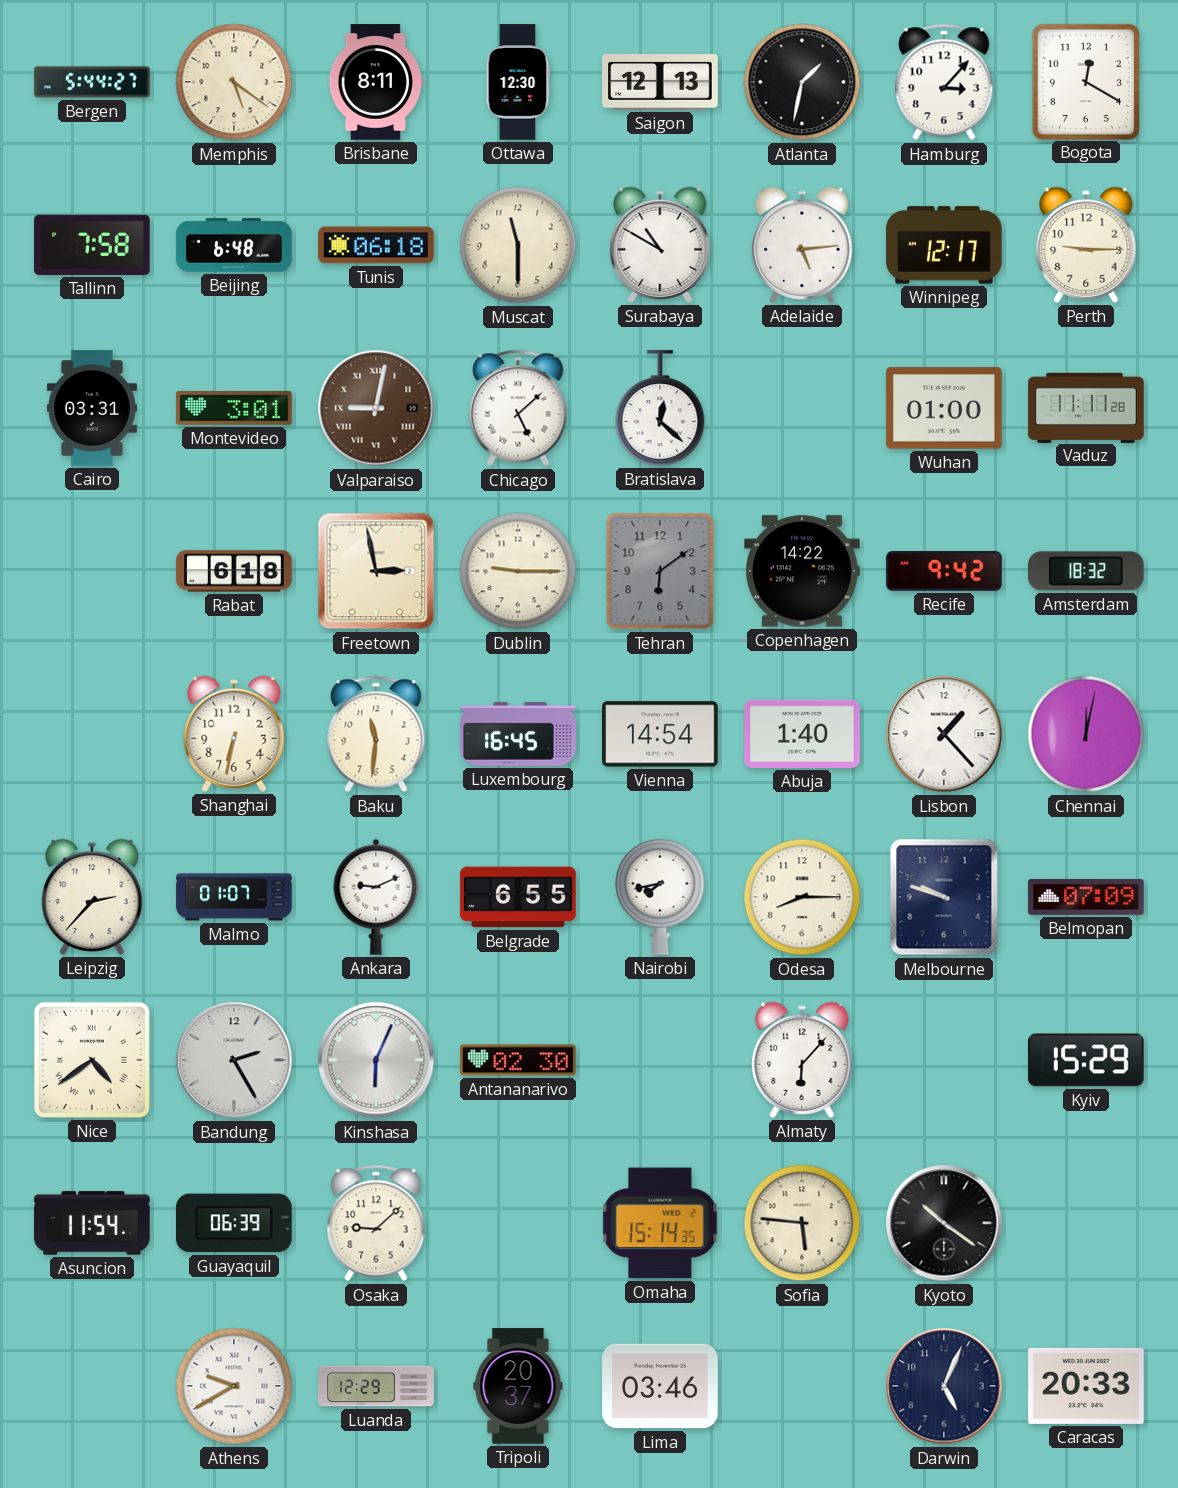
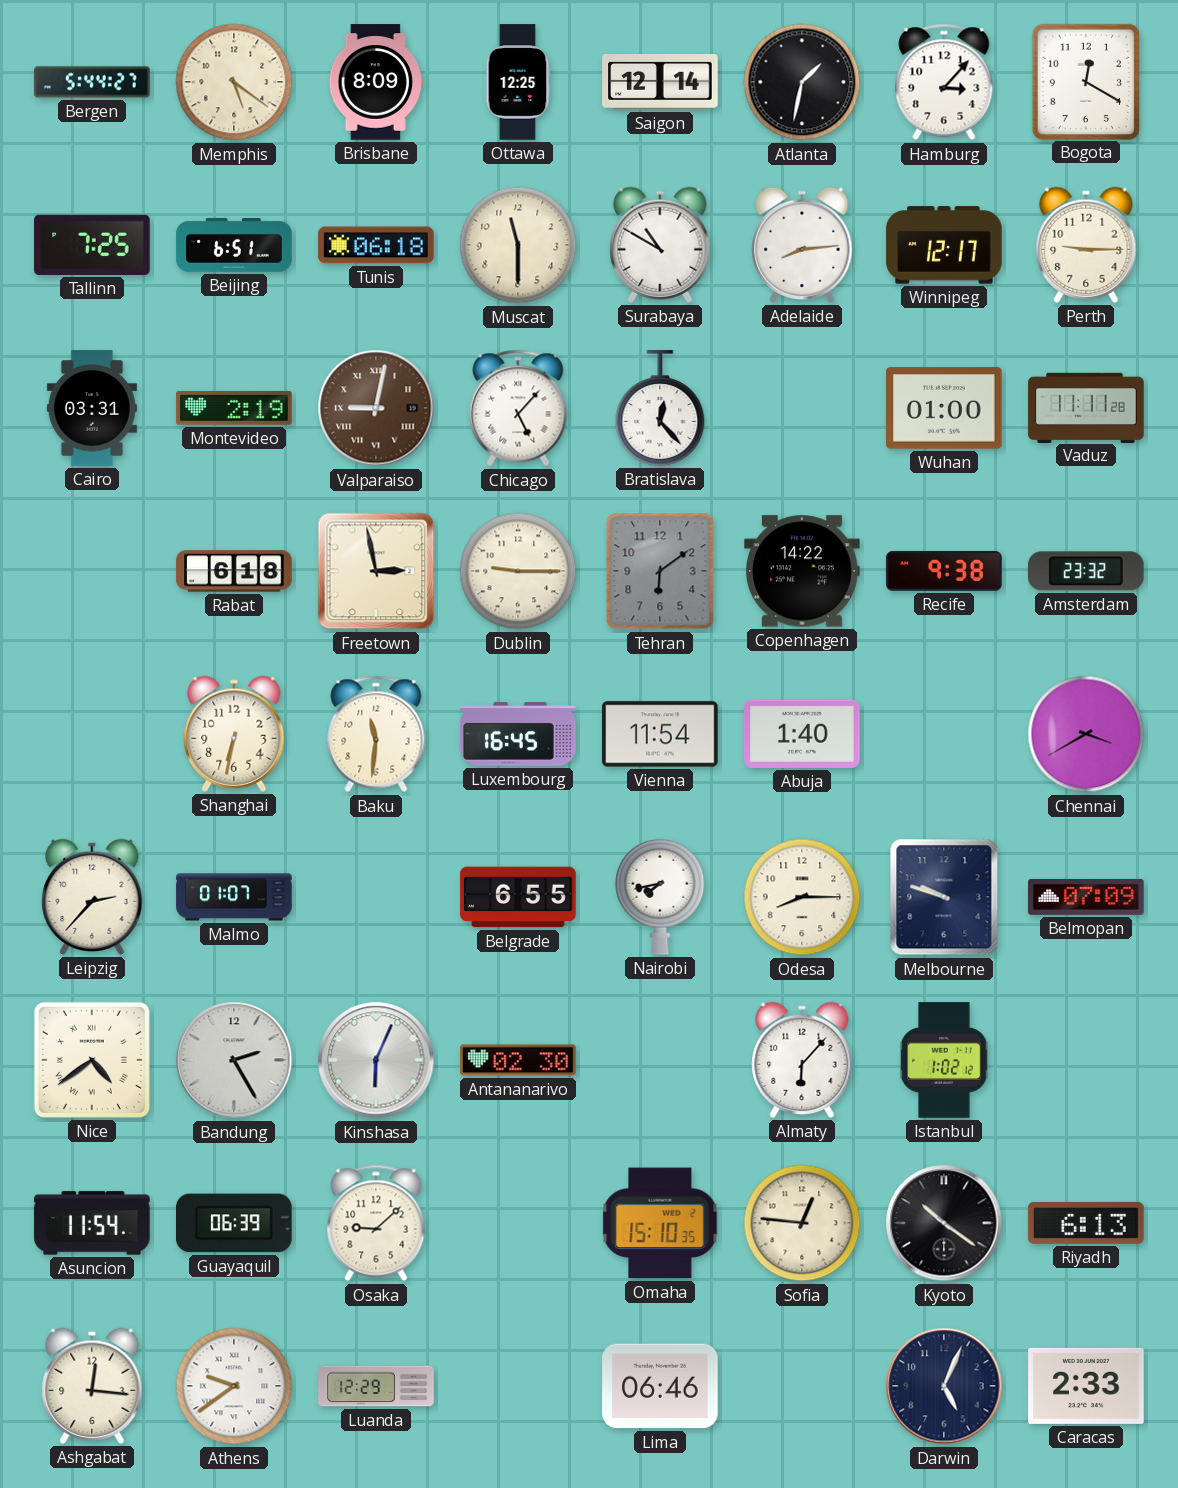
Brisbane: 8:11 -> 8:09 (376, 82)
Ottawa: 12:30 -> 12:25 (518, 82)
Saigon: 12:13 -> 12:14 (660, 83)
Tallinn: 7:58 -> 7:25 (92, 245)
Beijing: 6:48 -> 6:51 (234, 245)
Adelaide: 5:14 -> 8:14 (802, 245)
Montevideo: 3:01 -> 2:19 (234, 409)
Chicago: 5:08 -> 5:07 (518, 408)
Bratislava: 12:22 -> 12:23 (660, 408)
Recife: 9:42 -> 9:38 (944, 571)
Amsterdam: 18:32 -> 23:32 (1086, 571)
Vienna: 14:54 -> 11:54 (660, 734)
Lisbon: 1:23 -> none (944, 734)
Chennai: 12:02 -> 3:40 (1086, 734)
Ankara: 9:11 -> none (376, 897)
Istanbul: none -> 1:02 (944, 1060)
Kyiv: 15:29 -> none (1086, 1060)
Omaha: 15:14 -> 15:10 (660, 1223)
Sofia: 5:46 -> 12:46 (802, 1223)
Riyadh: none -> 6:13 (1086, 1223)
Ashgabat: none -> 12:16 (92, 1386)
Athens: 9:40 -> 9:39 (234, 1386)
Tripoli: 20:37 -> none (518, 1386)
Lima: 03:46 -> 06:46 (660, 1386)
Caracas: 20:33 -> 2:33 (1086, 1386)
